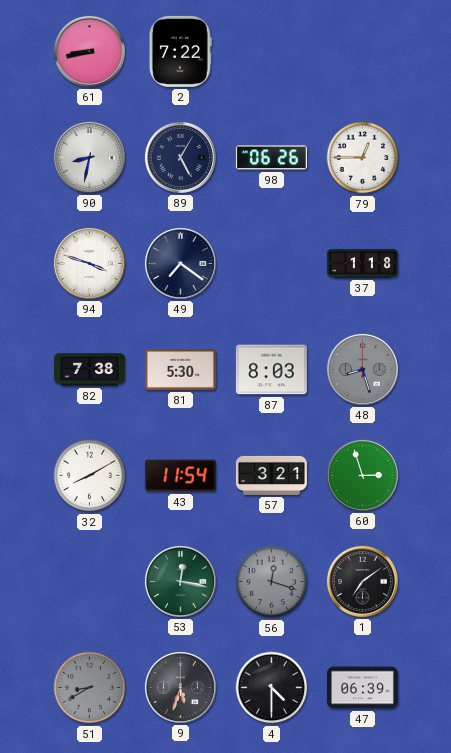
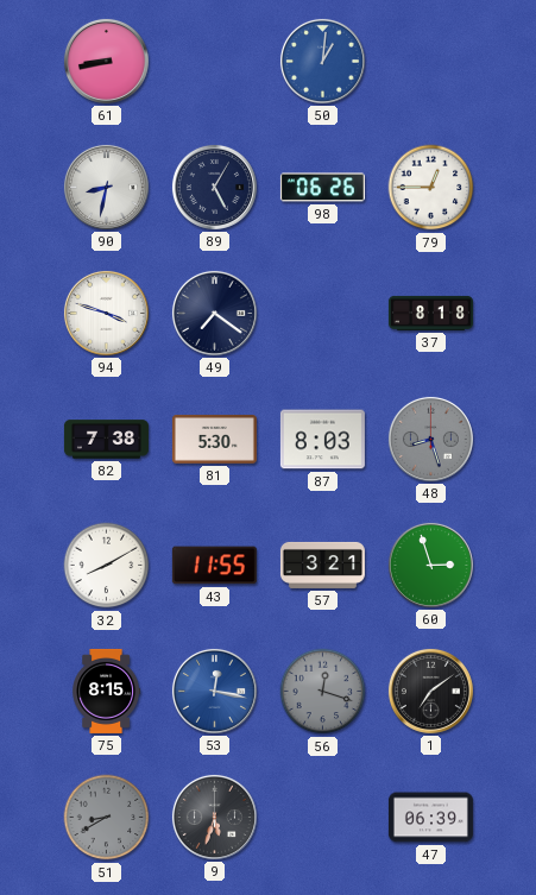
2: 7:22 -> none (180, 51)
50: none -> 1:01 (322, 61)
37: 1:18 -> 8:18 (430, 313)
43: 11:54 -> 11:55 (214, 566)
75: none -> 8:15 (107, 691)
53 dial: green -> blue (214, 691)
4: 4:30 -> none (272, 688)
